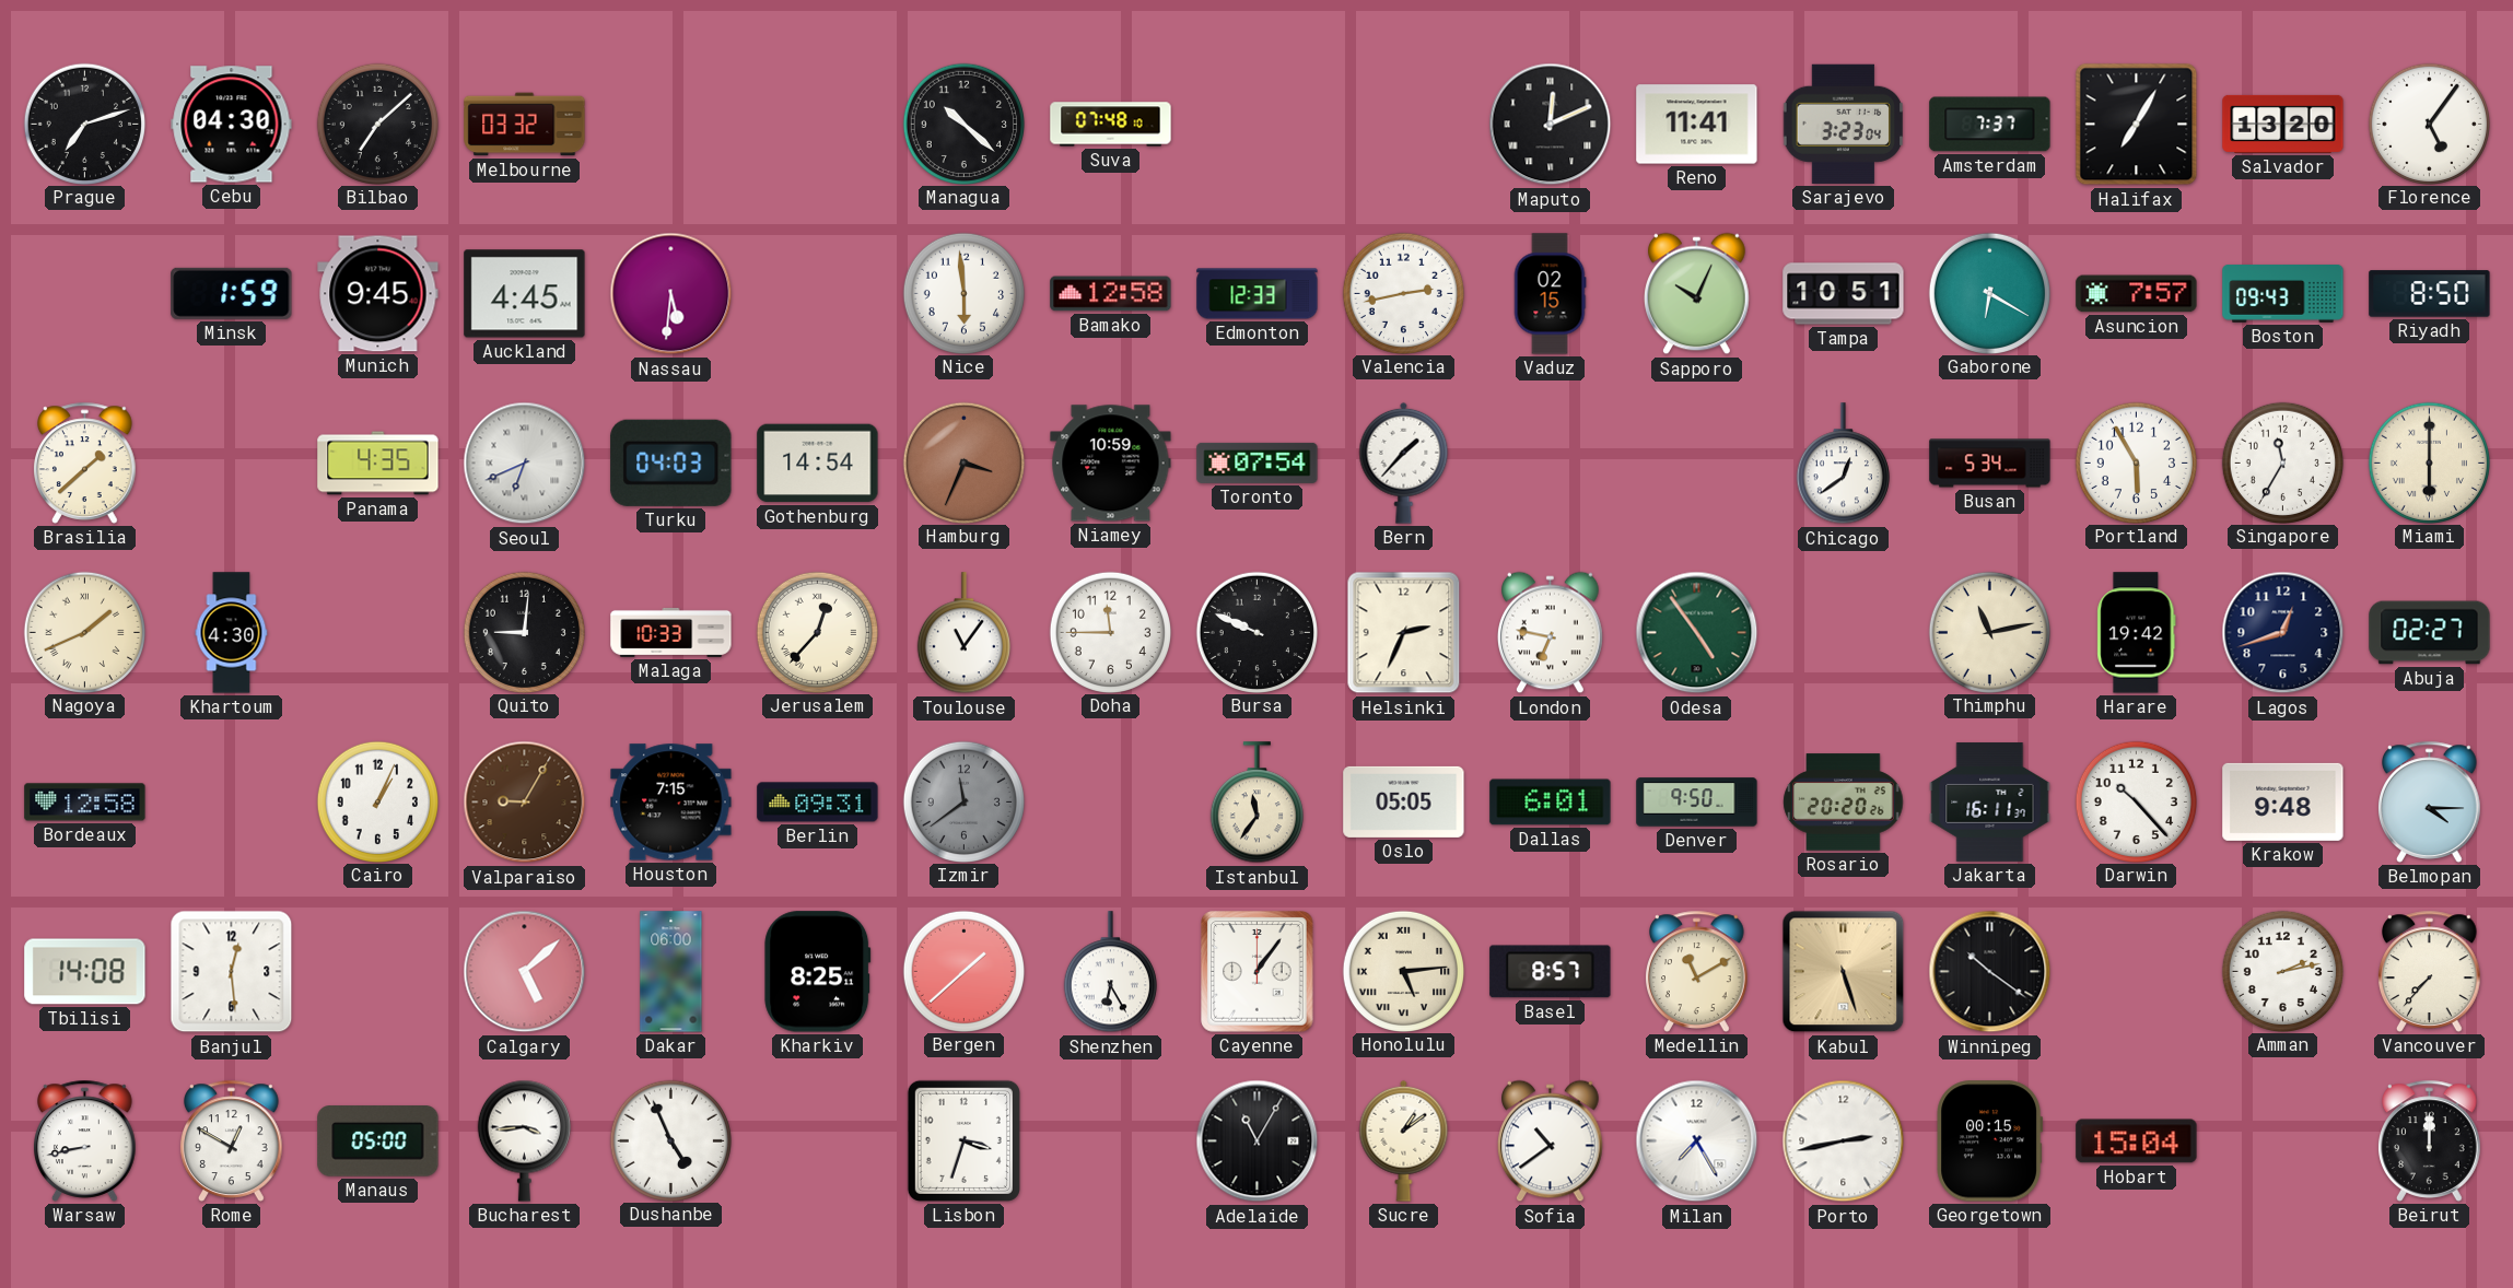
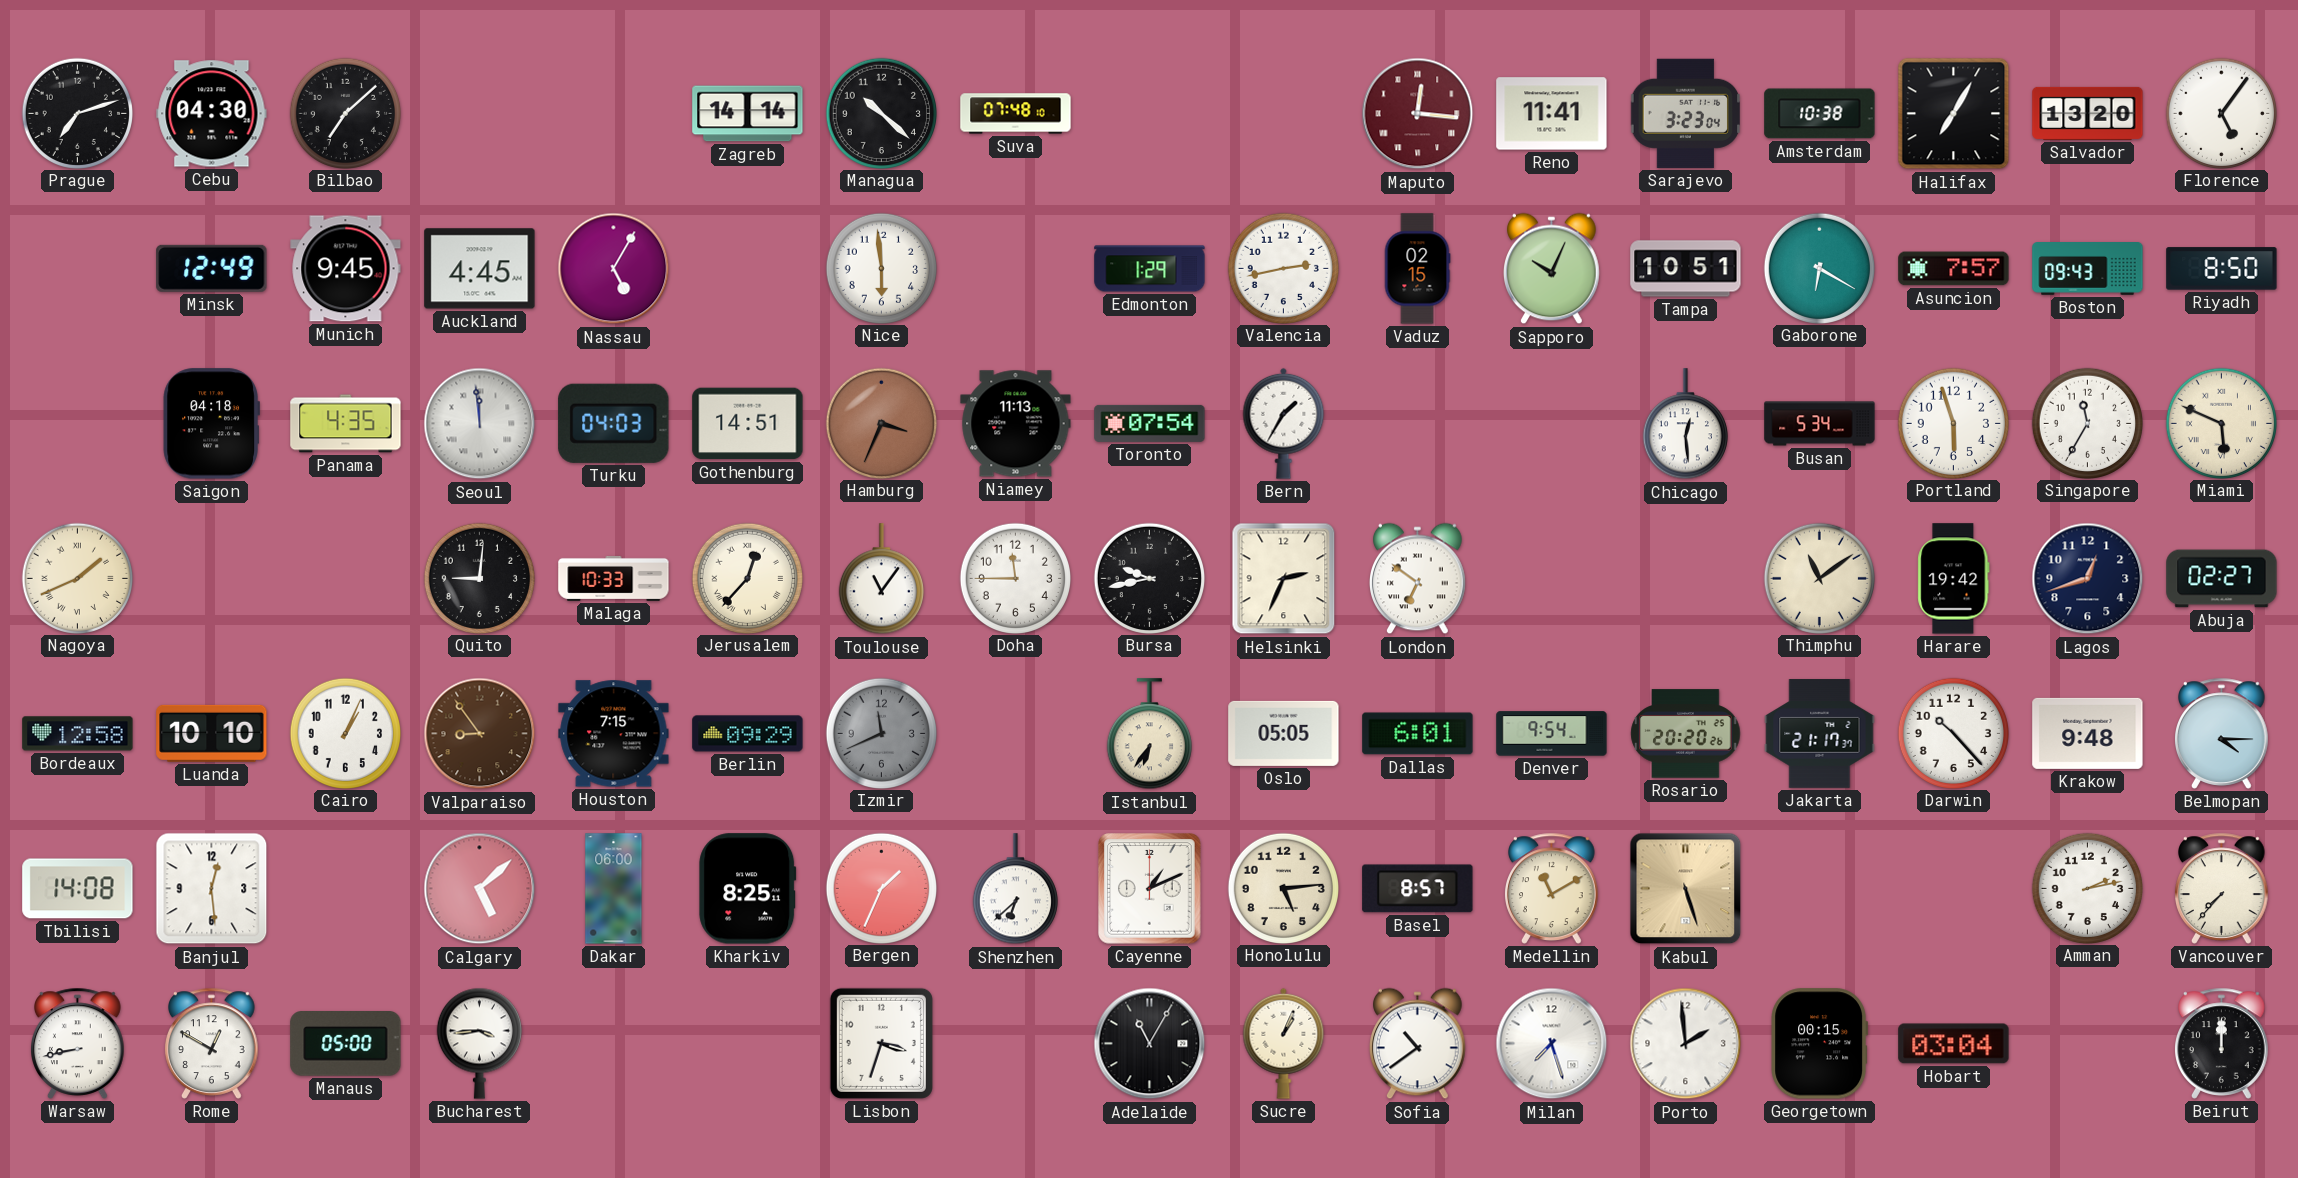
Melbourne: 03:32 -> none (525, 125)
Zagreb: none -> 14:14 (748, 114)
Maputo: 12:11 -> 12:16 (1418, 114)
Maputo dial: black -> burgundy (1418, 114)
Amsterdam: 7:37 -> 10:38 (1820, 114)
Minsk: 1:59 -> 12:49 (212, 268)
Nassau: 5:31 -> 5:05 (614, 269)
Bamako: 12:58 -> none (1111, 294)
Edmonton: 12:33 -> 1:29 (1150, 269)
Brasilia: 1:38 -> none (85, 462)
Saigon: none -> 04:18 (211, 424)
Seoul: 6:41 -> 11:59 (480, 424)
Gothenburg: 14:54 -> 14:51 (748, 424)
Niamey: 10:59 -> 11:13 (1016, 424)
Bern: 1:37 -> 1:35 (1284, 423)
Chicago: 12:39 -> 12:29 (1685, 424)
Portland: 5:55 -> 5:57 (1953, 423)
Miami: 6:00 -> 5:49 (2221, 423)
Khartoum: 4:30 -> none (232, 633)
Bursa: 9:49 -> 9:43 (1149, 578)
London: 6:47 -> 6:51 (1418, 579)
Odesa: 4:54 -> none (1697, 633)
Thimphu: 11:13 -> 11:09 (1819, 578)
Luanda: none -> 10:10 (212, 733)
Valparaiso: 9:05 -> 8:54 (480, 734)
Berlin: 09:31 -> 09:29 (748, 734)
Izmir: 11:39 -> 11:41 (881, 733)
Istanbul: 11:36 -> 6:36 (1149, 734)
Denver: 9:50 -> 9:54 (1552, 734)
Jakarta: 16:11 -> 21:17 (1820, 734)
Bergen: 1:38 -> 1:34 (881, 888)
Shenzhen: 6:25 -> 6:38 (1015, 889)
Cayenne: 1:06 -> 1:11 (1150, 889)
Honolulu numerals: Roman -> Arabic (1283, 888)
Winnipeg: 10:21 -> none (1990, 972)
Dushanbe: 4:56 -> none (670, 1140)
Sucre: 1:09 -> 1:04 (1284, 1043)
Milan: 7:25 -> 7:27 (1552, 1044)
Porto: 2:43 -> 1:59 (1686, 1044)
Hobart: 15:04 -> 03:04 (1954, 1044)
